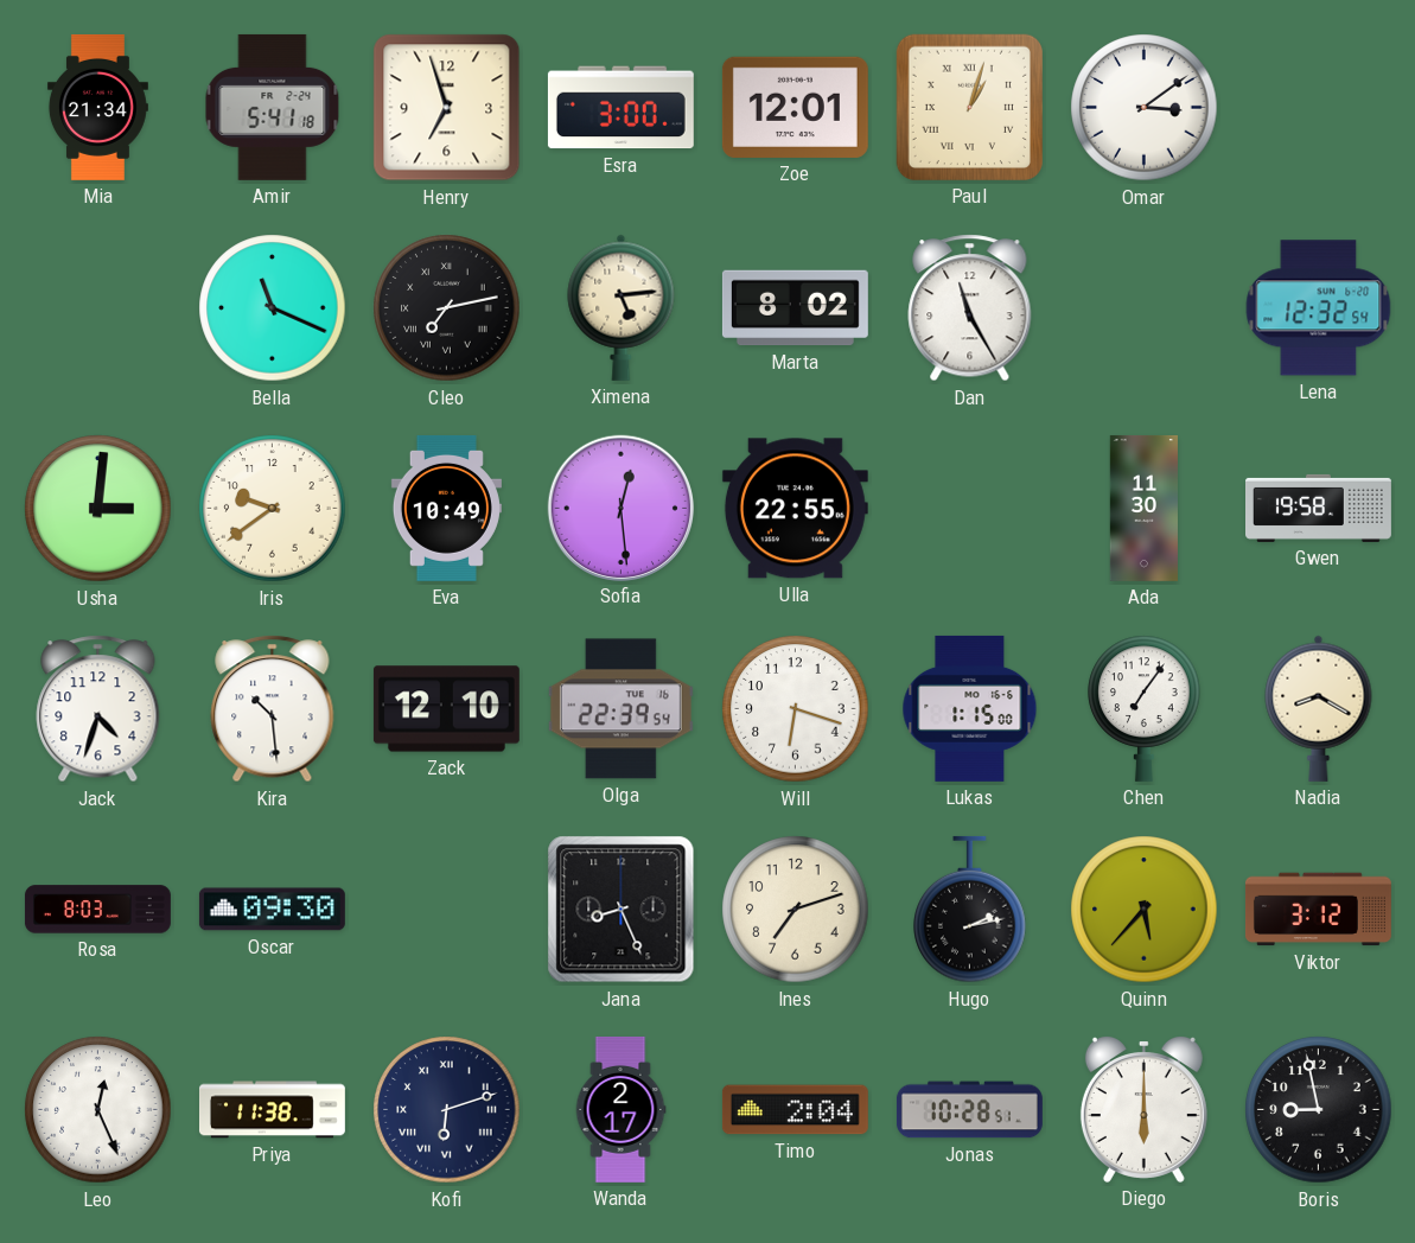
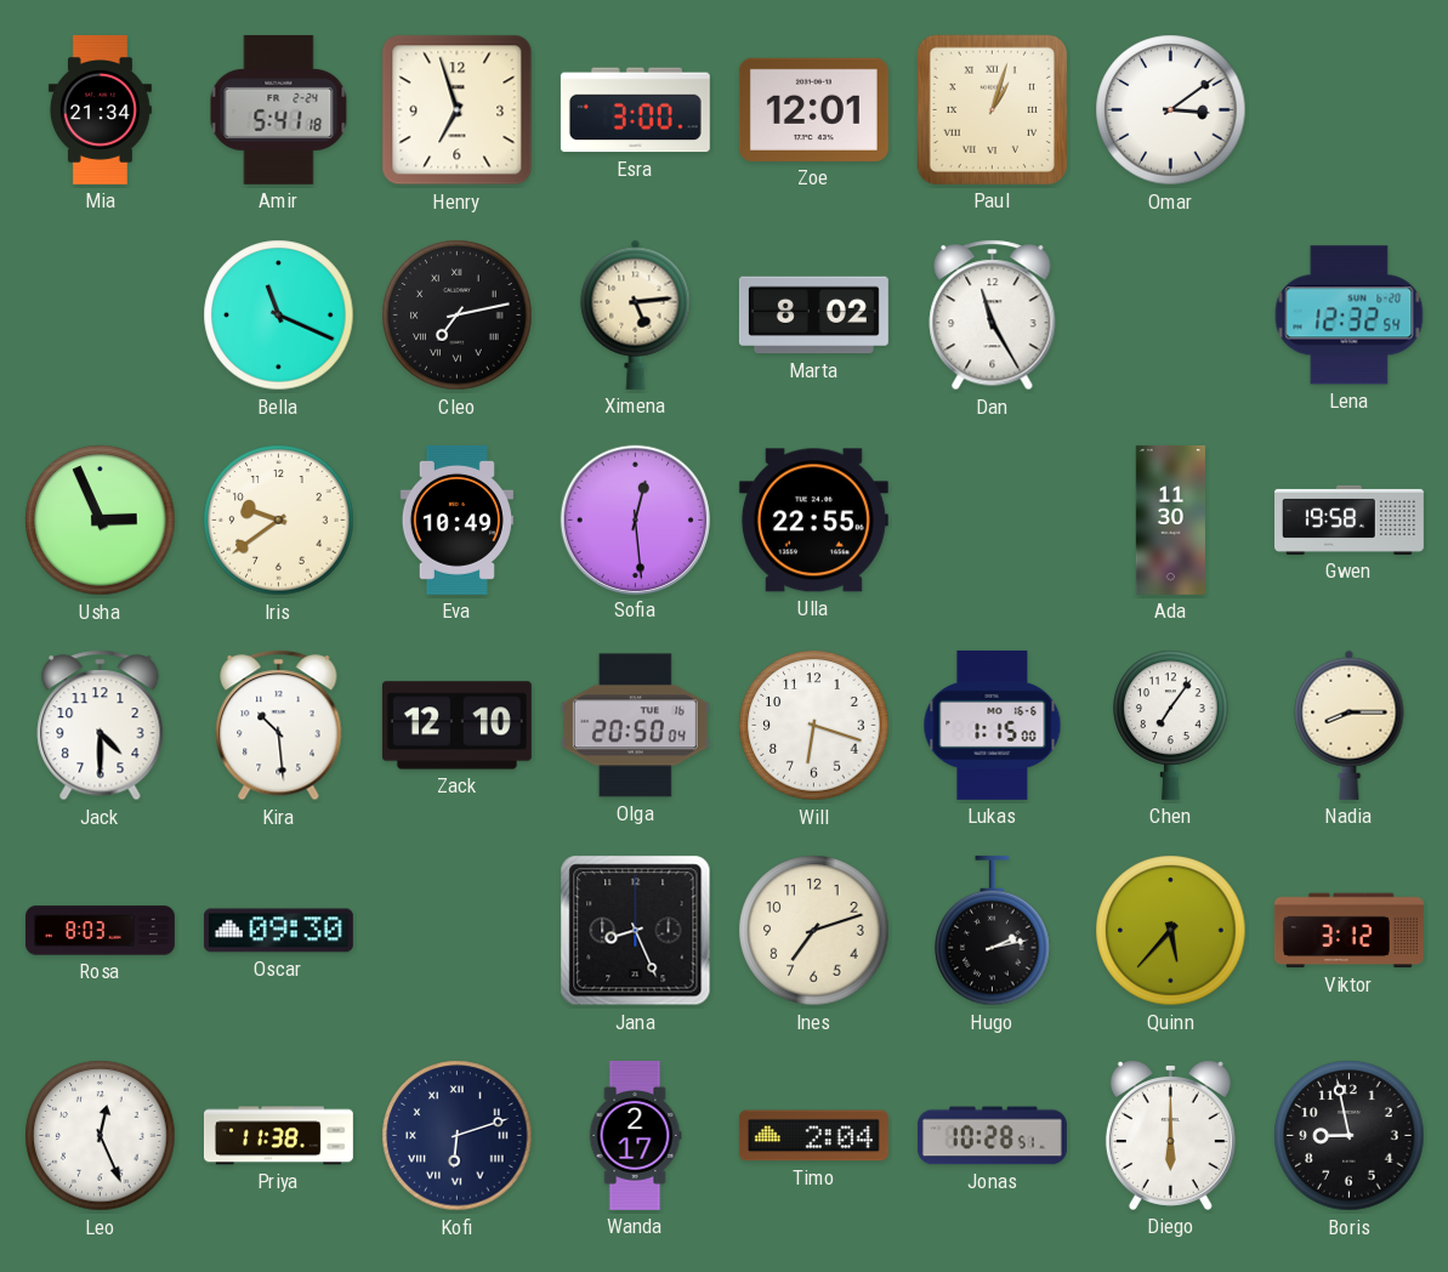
Usha: 3:01 -> 2:56 (101, 521)
Jack: 4:33 -> 4:30 (101, 726)
Olga: 22:39 -> 20:50 (635, 726)
Nadia: 8:20 -> 8:15 (1350, 725)
